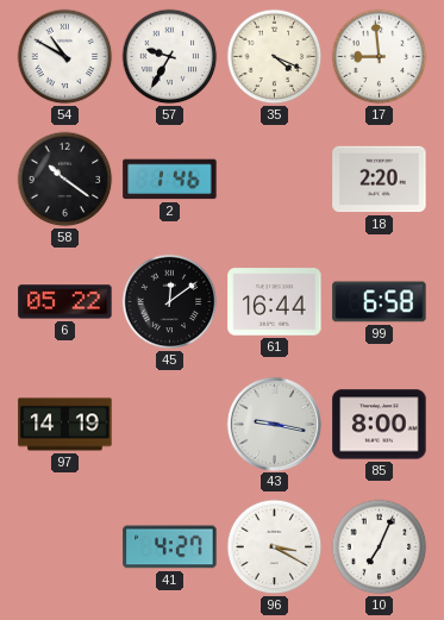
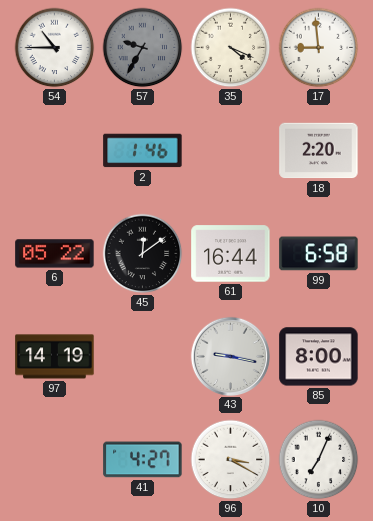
54: 10:50 -> 10:45 (55, 48)
57 dial: white -> grey (143, 48)
58: 10:21 -> none (65, 180)
